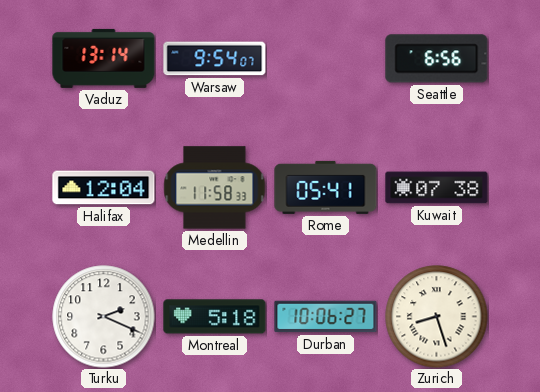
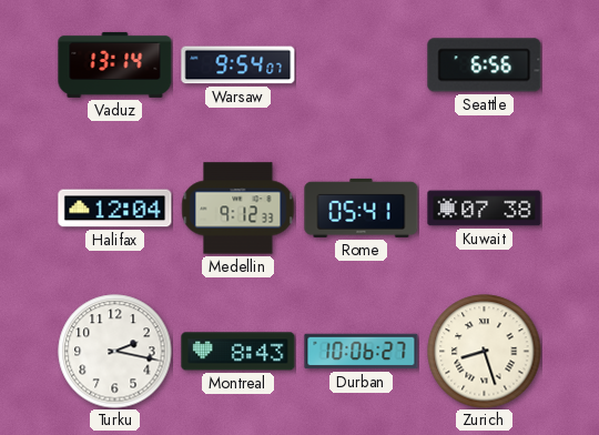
Medellin: 11:58 -> 9:12 (238, 209)
Turku: 2:19 -> 2:17 (115, 352)
Montreal: 5:18 -> 8:43 (238, 352)
